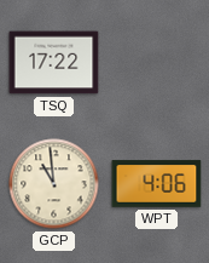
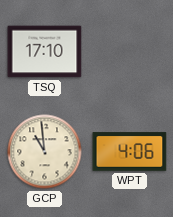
TSQ: 17:22 -> 17:10 (45, 52)
